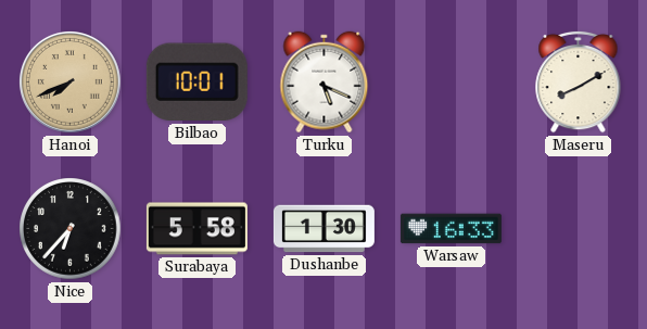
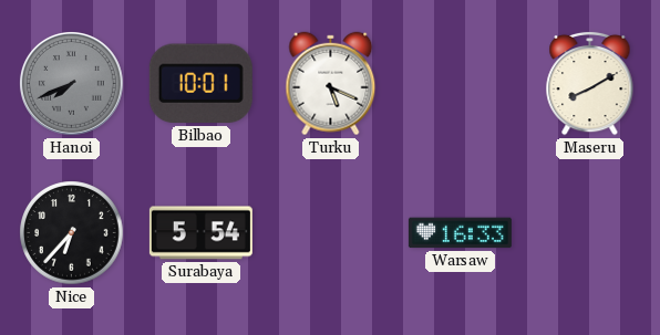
Hanoi dial: champagne -> grey (71, 83)
Surabaya: 5:58 -> 5:54 (200, 233)
Dushanbe: 1:30 -> none (323, 229)
